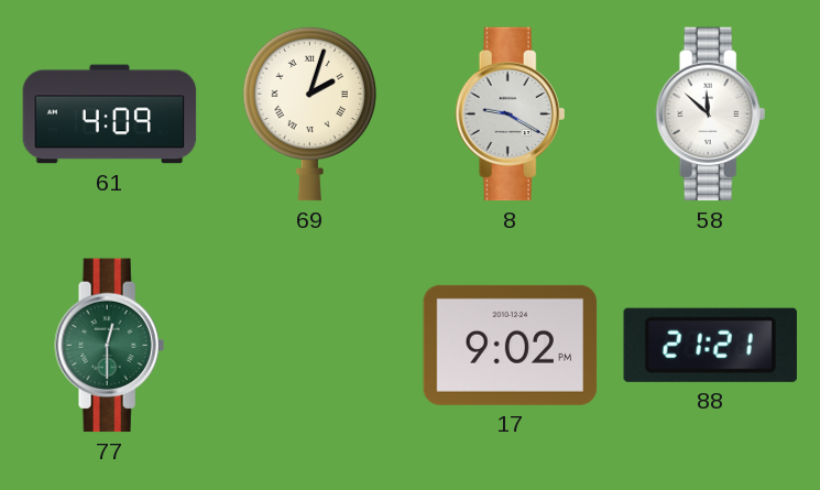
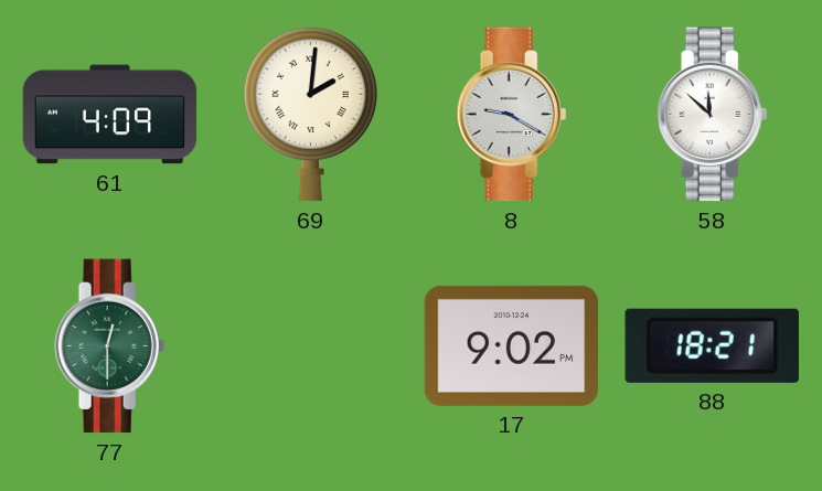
69: 2:03 -> 2:01 (310, 114)
88: 21:21 -> 18:21 (712, 345)
